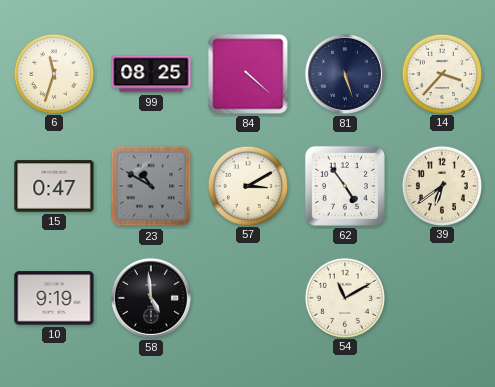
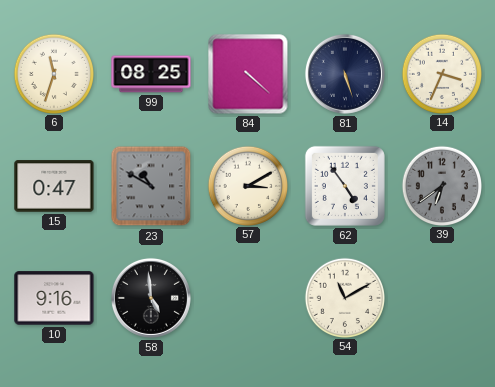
14: 3:37 -> 3:34 (441, 73)
39 dial: cream -> grey (441, 185)
10: 9:19 -> 9:16 (54, 298)
